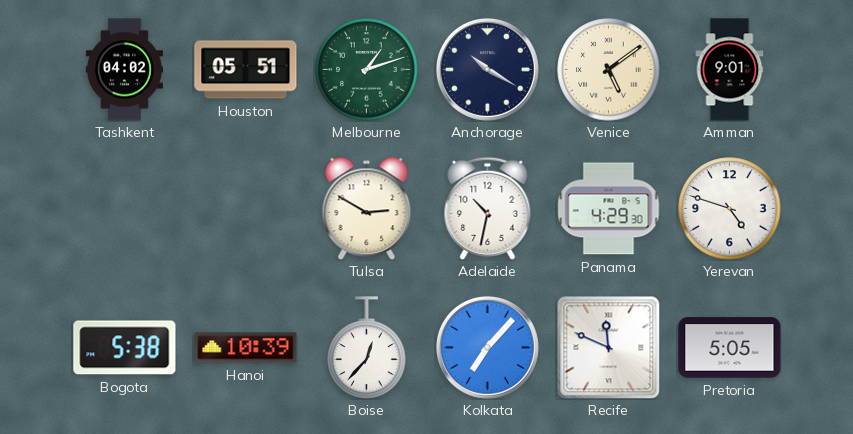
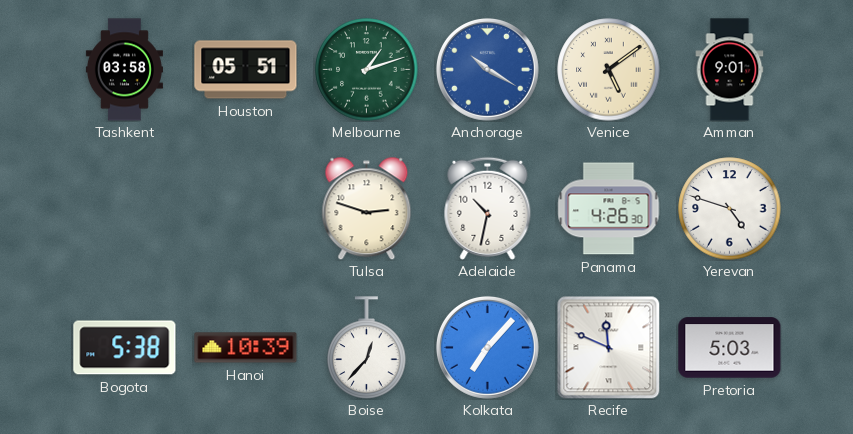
Tashkent: 04:02 -> 03:58 (124, 70)
Anchorage dial: navy -> blue (487, 69)
Tulsa: 2:50 -> 2:48 (367, 208)
Panama: 4:29 -> 4:26 (609, 209)
Pretoria: 5:05 -> 5:03 (730, 348)
